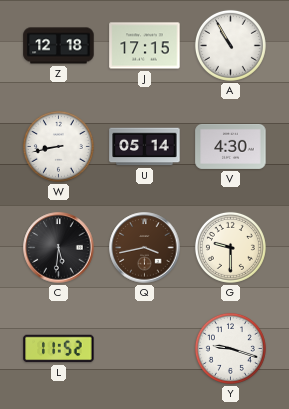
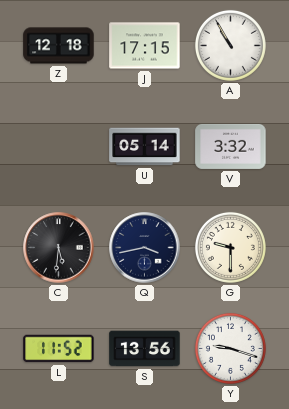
W: 8:43 -> none (58, 146)
V: 4:30 -> 3:32 (231, 146)
Q dial: brown -> navy (145, 248)
S: none -> 13:56 (145, 349)
